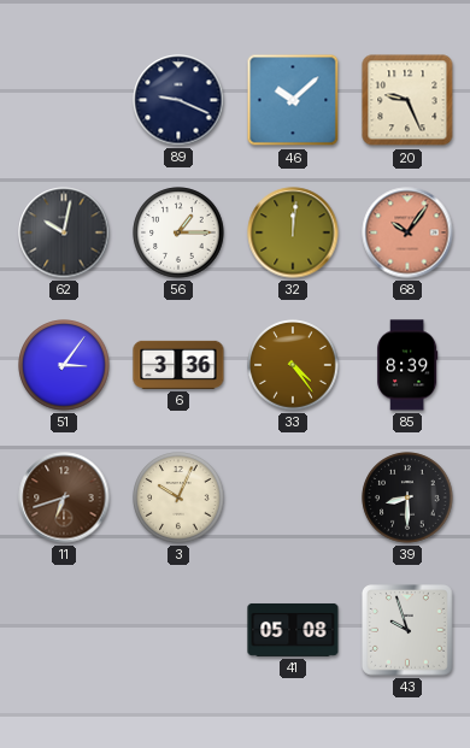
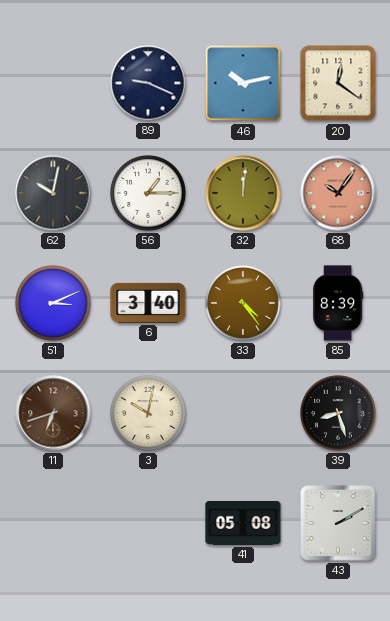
46: 10:08 -> 10:13 (243, 83)
20: 9:26 -> 12:21 (338, 83)
51: 3:06 -> 3:11 (53, 303)
6: 3:36 -> 3:40 (148, 303)
3: 10:04 -> 10:02 (148, 413)
39: 8:30 -> 8:27 (338, 413)
43: 9:57 -> 2:10 (339, 524)
